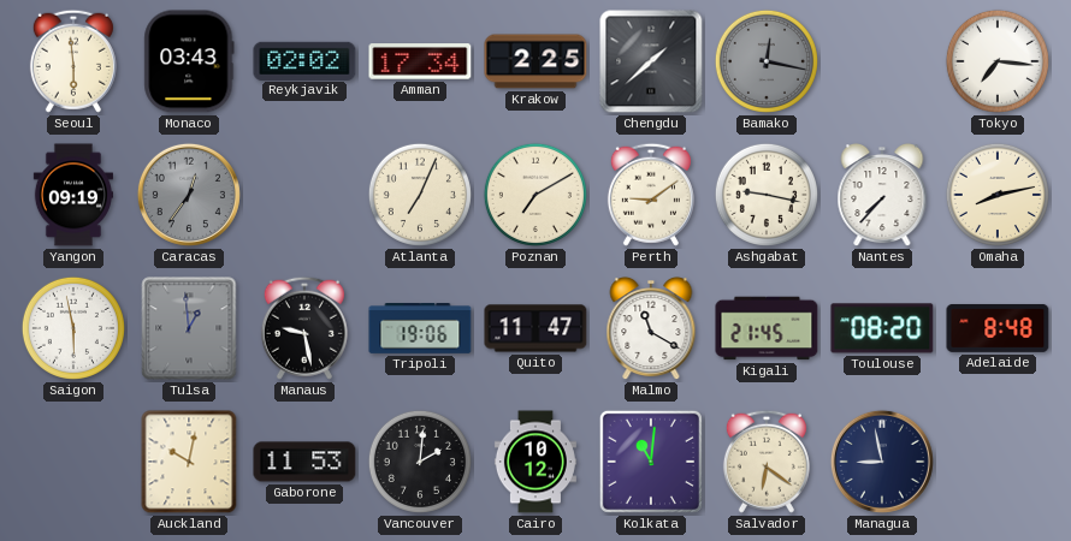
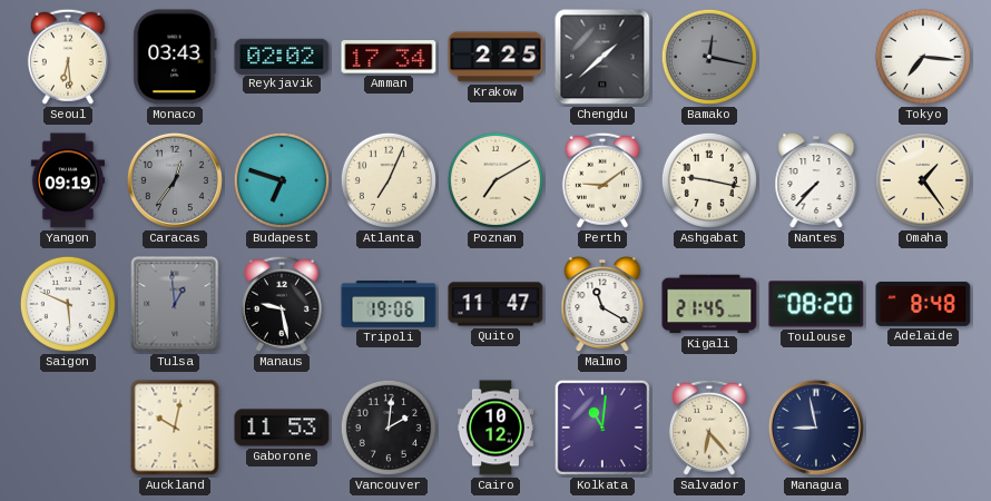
Seoul: 5:59 -> 6:29 (68, 57)
Budapest: none -> 6:48 (282, 180)
Omaha: 8:13 -> 1:24 (923, 180)
Saigon: 5:58 -> 5:49 (68, 304)
Salvador: 6:21 -> 6:23 (709, 428)
